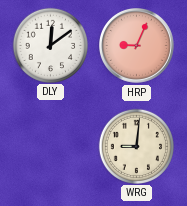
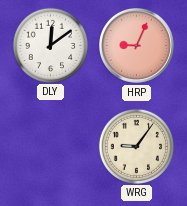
WRG: 9:01 -> 9:06 (136, 146)
